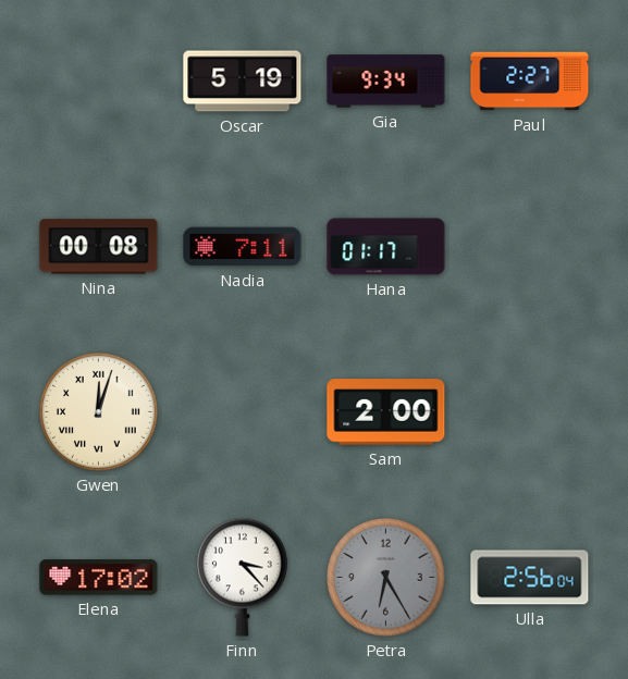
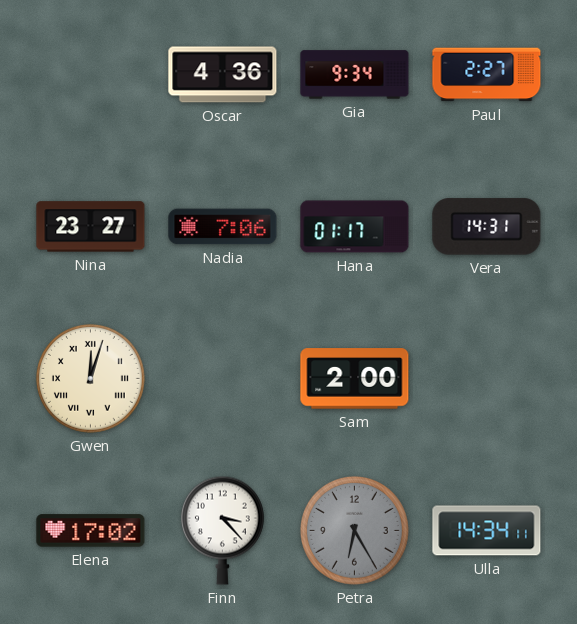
Oscar: 5:19 -> 4:36 (223, 75)
Nina: 00:08 -> 23:27 (91, 227)
Nadia: 7:11 -> 7:06 (223, 227)
Vera: none -> 14:31 (487, 227)
Ulla: 2:56 -> 14:34 (487, 531)
